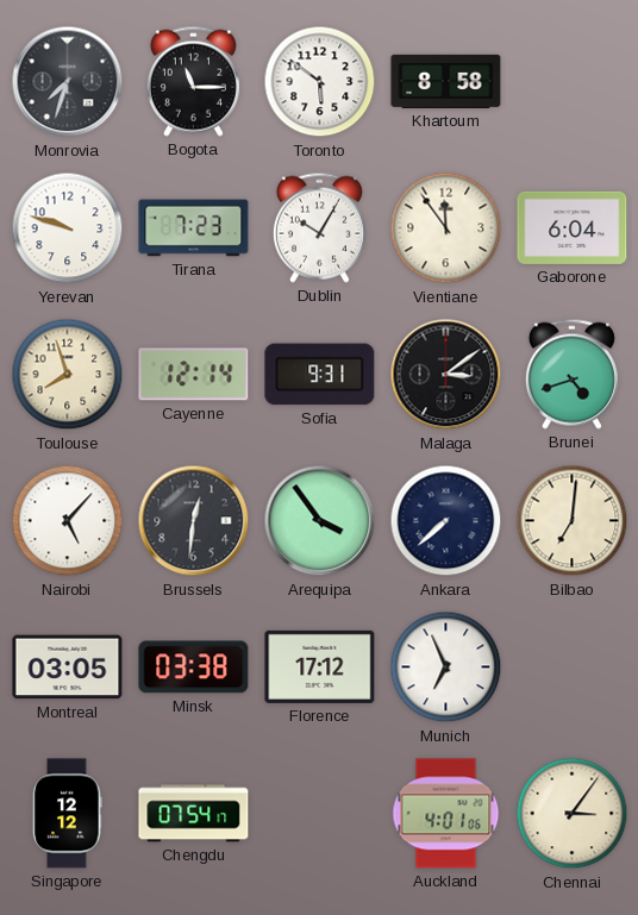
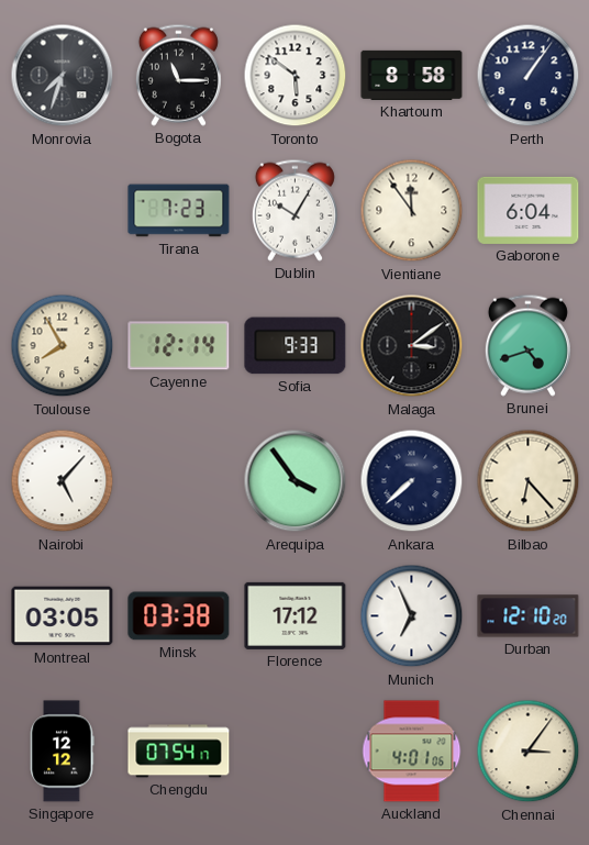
Perth: none -> 1:06 (529, 76)
Yerevan: 9:48 -> none (68, 228)
Toulouse: 7:57 -> 7:55 (63, 346)
Sofia: 9:31 -> 9:33 (296, 346)
Brussels: 12:31 -> none (194, 521)
Bilbao: 7:01 -> 6:23 (529, 481)
Durban: none -> 12:10 (529, 616)
